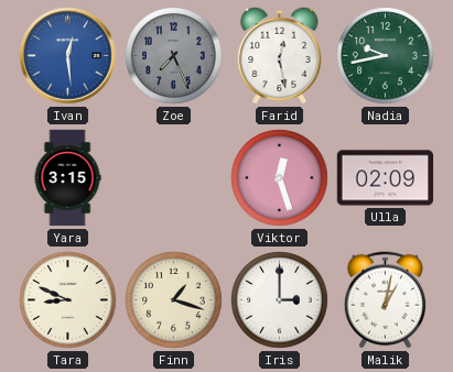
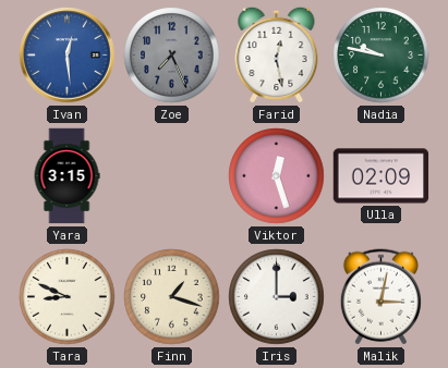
Nadia: 9:43 -> 9:47 (382, 56)
Malik: 1:02 -> 3:02 (380, 297)
